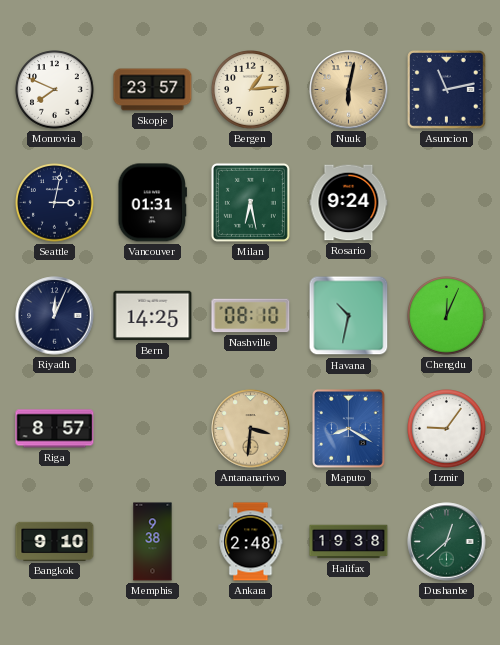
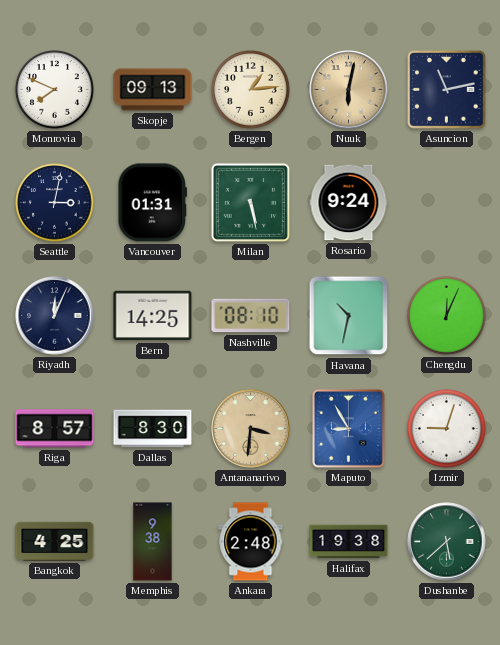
Skopje: 23:57 -> 09:13 (153, 90)
Milan: 6:28 -> 5:28 (250, 202)
Dallas: none -> 8:30 (153, 429)
Maputo: 8:20 -> 8:55 (349, 429)
Izmir: 9:06 -> 9:03 (447, 429)
Bangkok: 9:10 -> 4:25 (55, 541)
Dushanbe: 12:38 -> 5:38 (447, 542)
